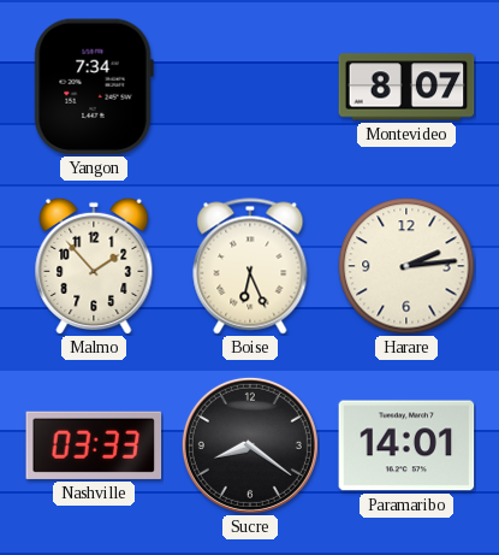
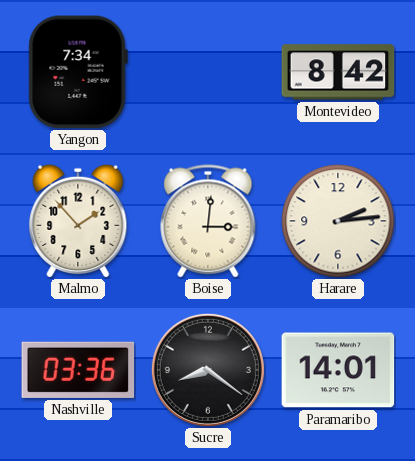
Montevideo: 8:07 -> 8:42 (338, 72)
Boise: 6:26 -> 3:01 (208, 221)
Nashville: 03:33 -> 03:36 (78, 370)
